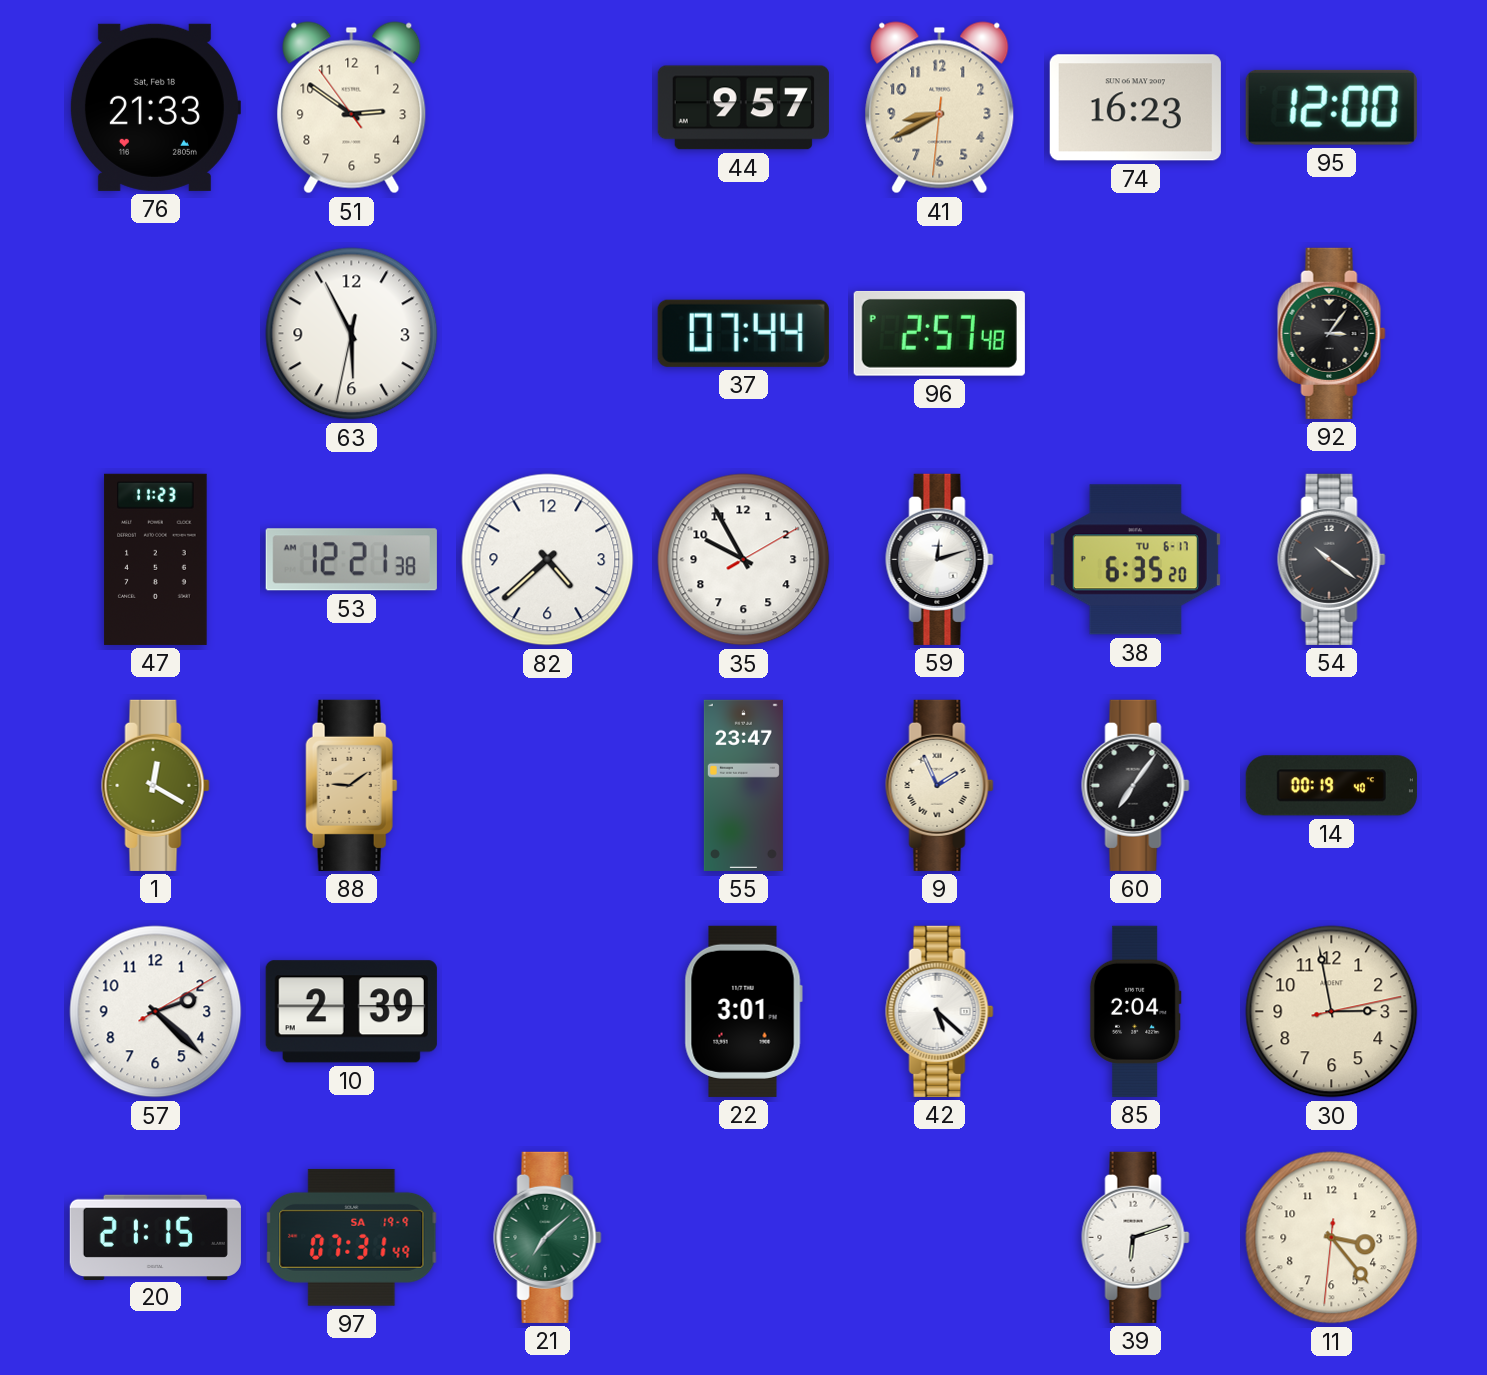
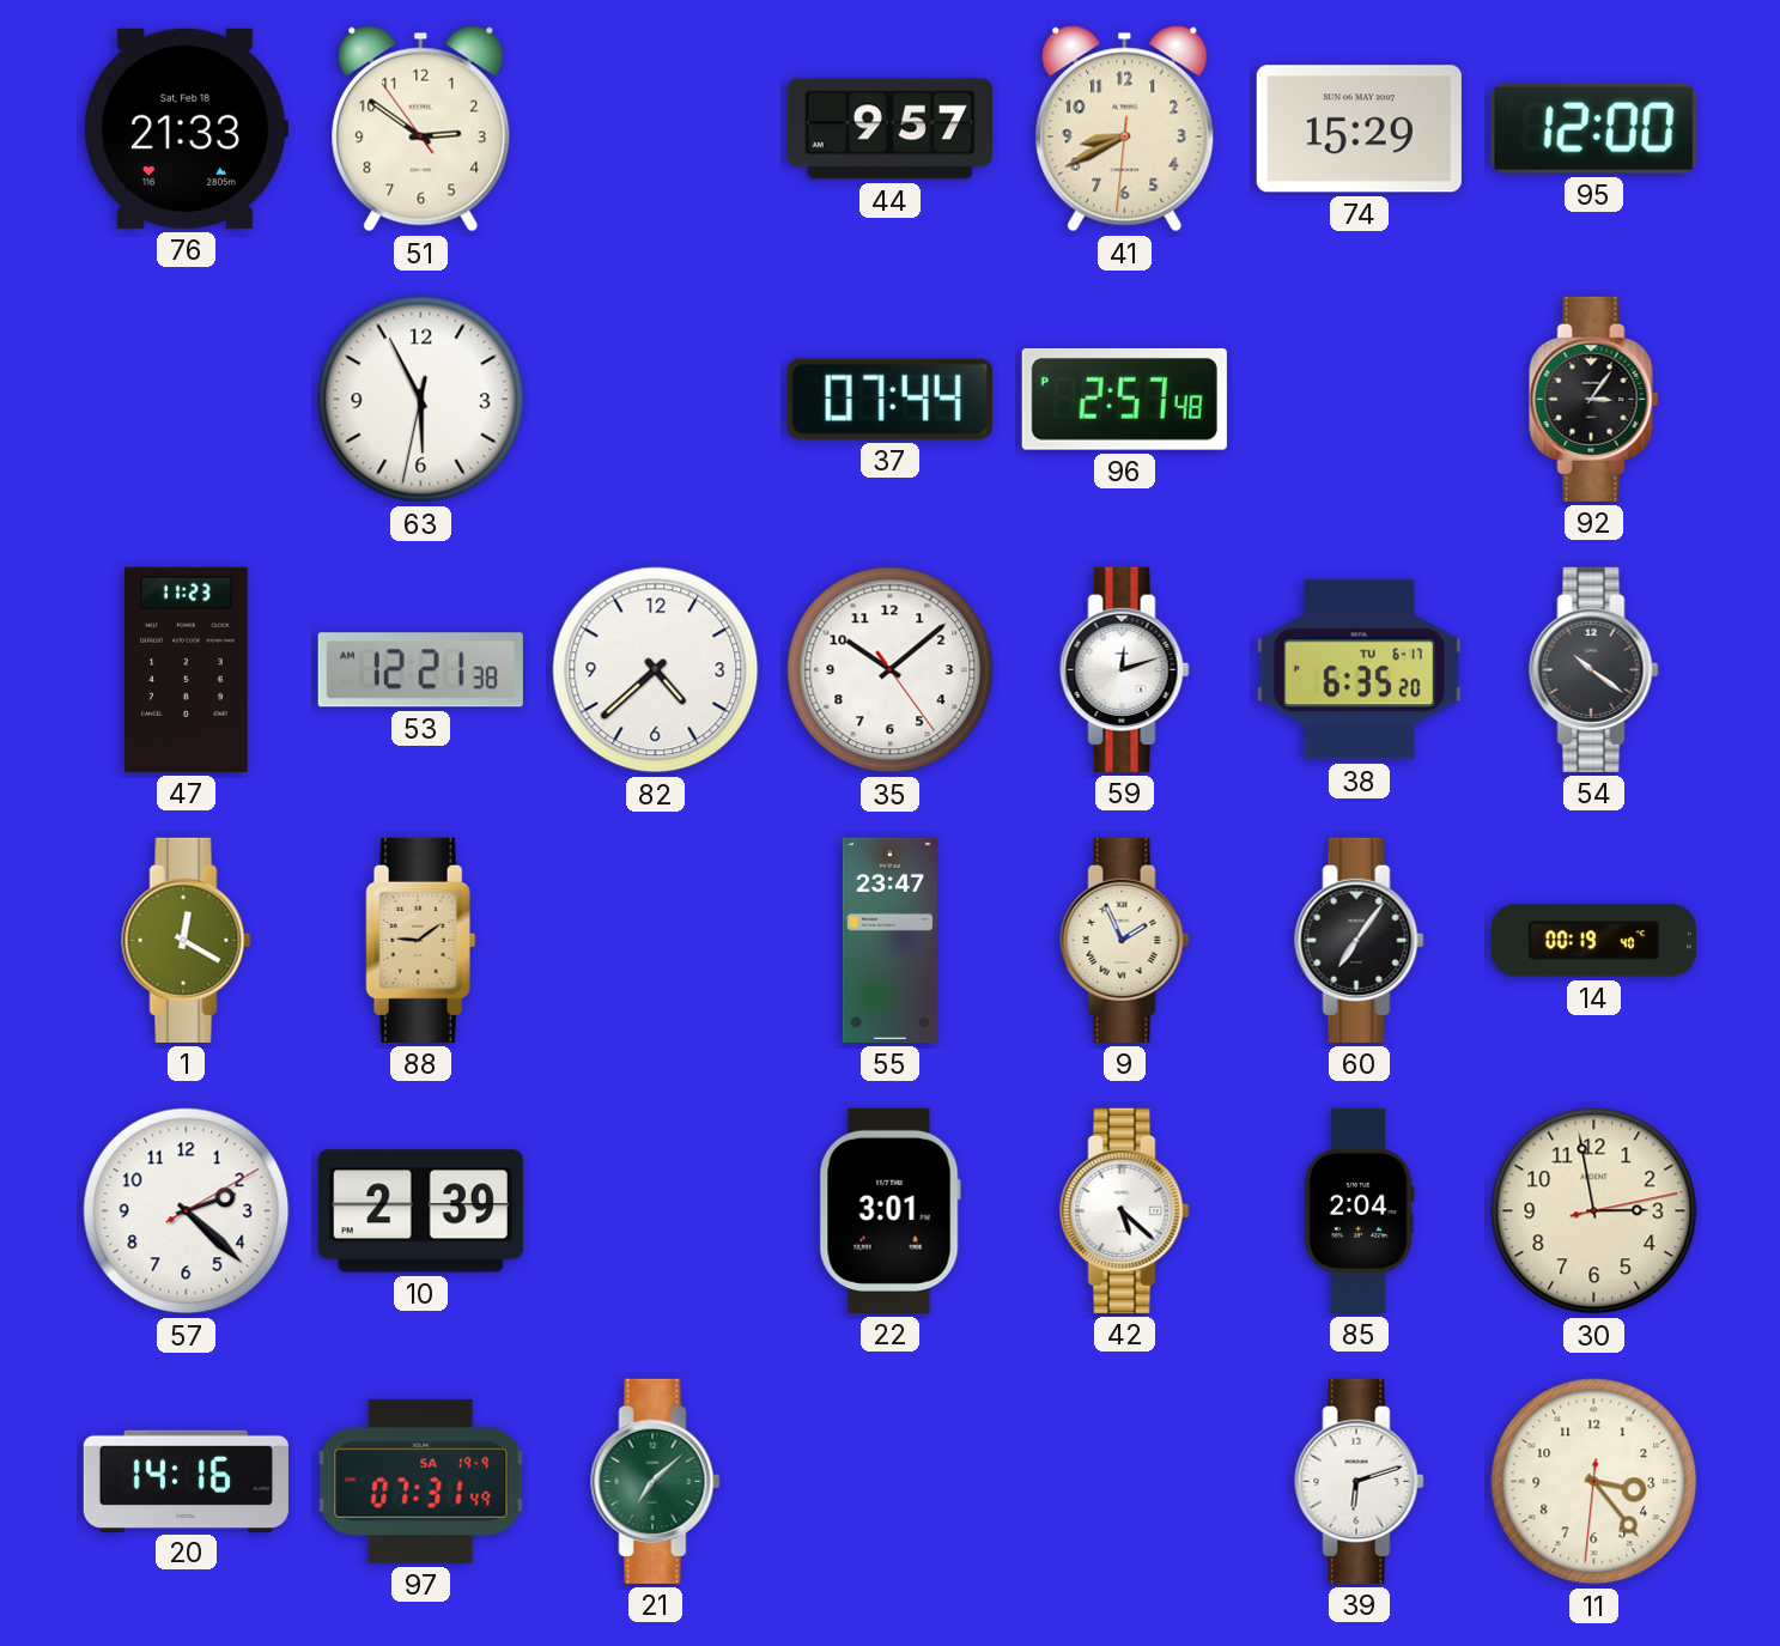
74: 16:23 -> 15:29 (1359, 129)
35: 9:55 -> 10:08 (891, 670)
20: 21:15 -> 14:16 (186, 1481)
